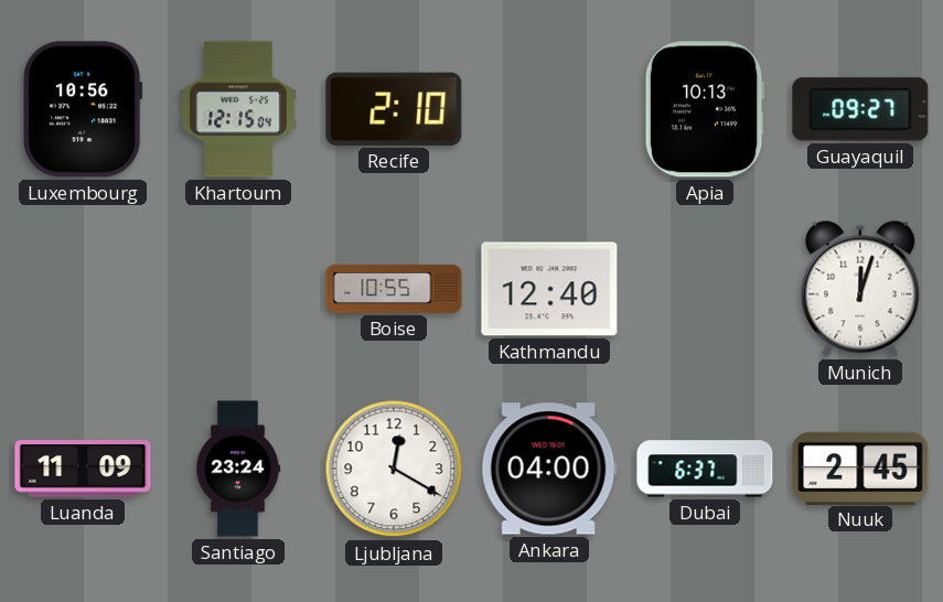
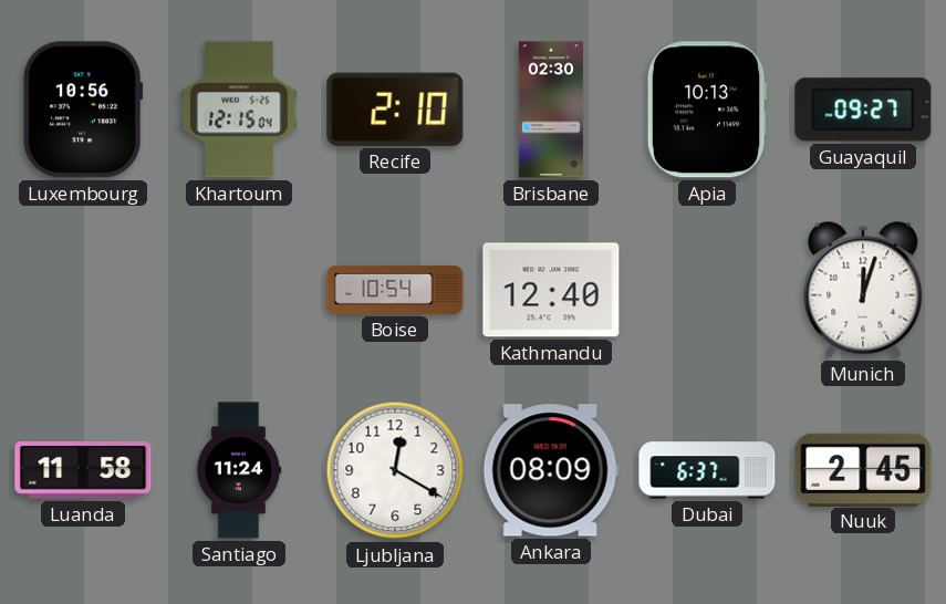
Brisbane: none -> 02:30 (551, 110)
Boise: 10:55 -> 10:54 (395, 290)
Luanda: 11:09 -> 11:58 (83, 470)
Santiago: 23:24 -> 11:24 (239, 470)
Ankara: 04:00 -> 08:09 (551, 470)
